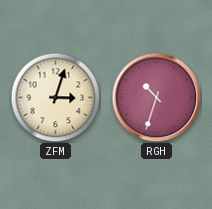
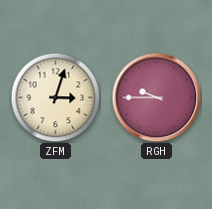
RGH: 10:33 -> 9:45 (156, 97)
